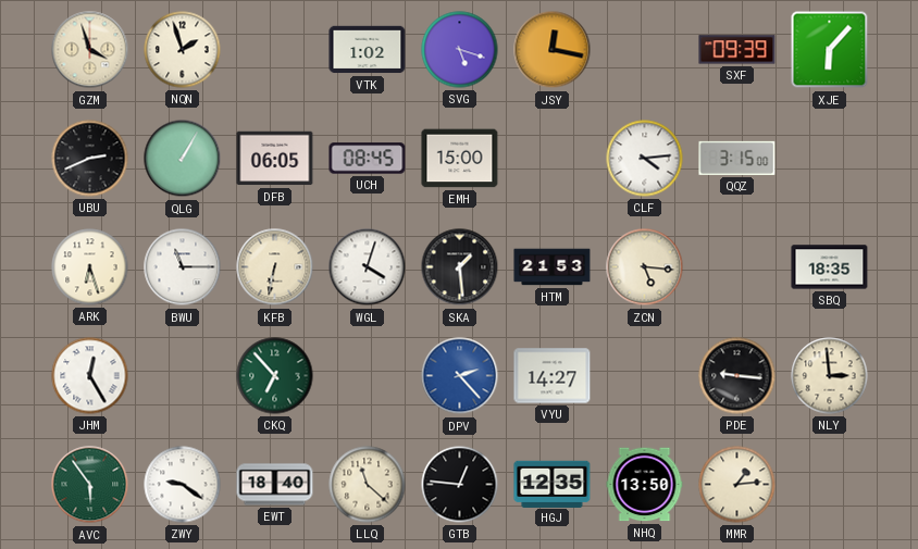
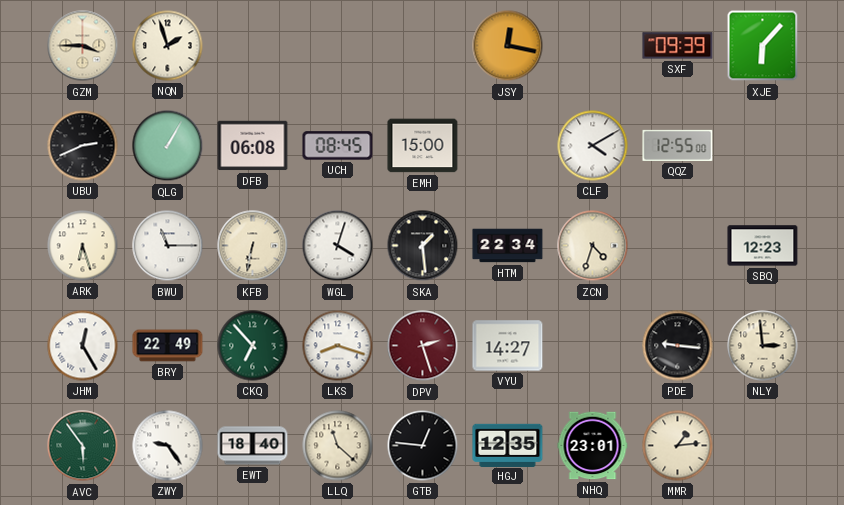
GZM: 3:57 -> 3:45 (83, 46)
VTK: 1:02 -> none (368, 50)
SVG: 5:18 -> none (460, 50)
DFB: 06:05 -> 06:08 (253, 146)
CLF: 4:14 -> 4:10 (593, 146)
QQZ: 3:15 -> 12:55 (678, 145)
HTM: 21:53 -> 22:34 (508, 246)
ZCN: 5:16 -> 4:33 (593, 246)
SBQ: 18:35 -> 12:23 (763, 246)
BRY: none -> 22:49 (168, 346)
LKS: none -> 8:18 (338, 346)
DPV: 2:23 -> 2:27 (423, 346)
DPV dial: blue -> burgundy (423, 346)
ZWY: 9:21 -> 9:24 (168, 446)
NHQ: 13:50 -> 23:01 (593, 446)
